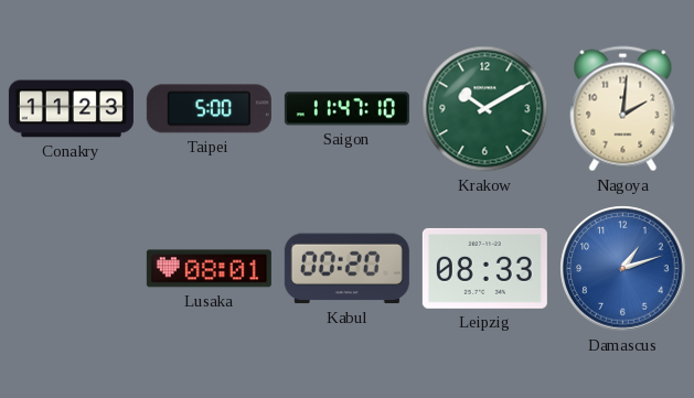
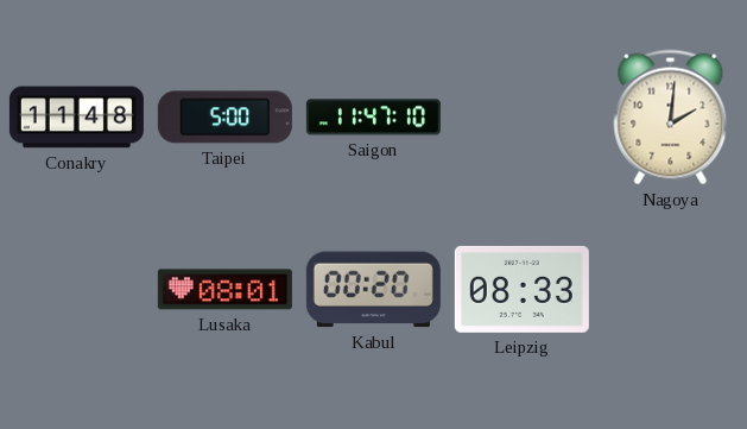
Conakry: 11:23 -> 11:48 (76, 118)
Krakow: 10:10 -> none (485, 109)
Damascus: 1:12 -> none (623, 269)
